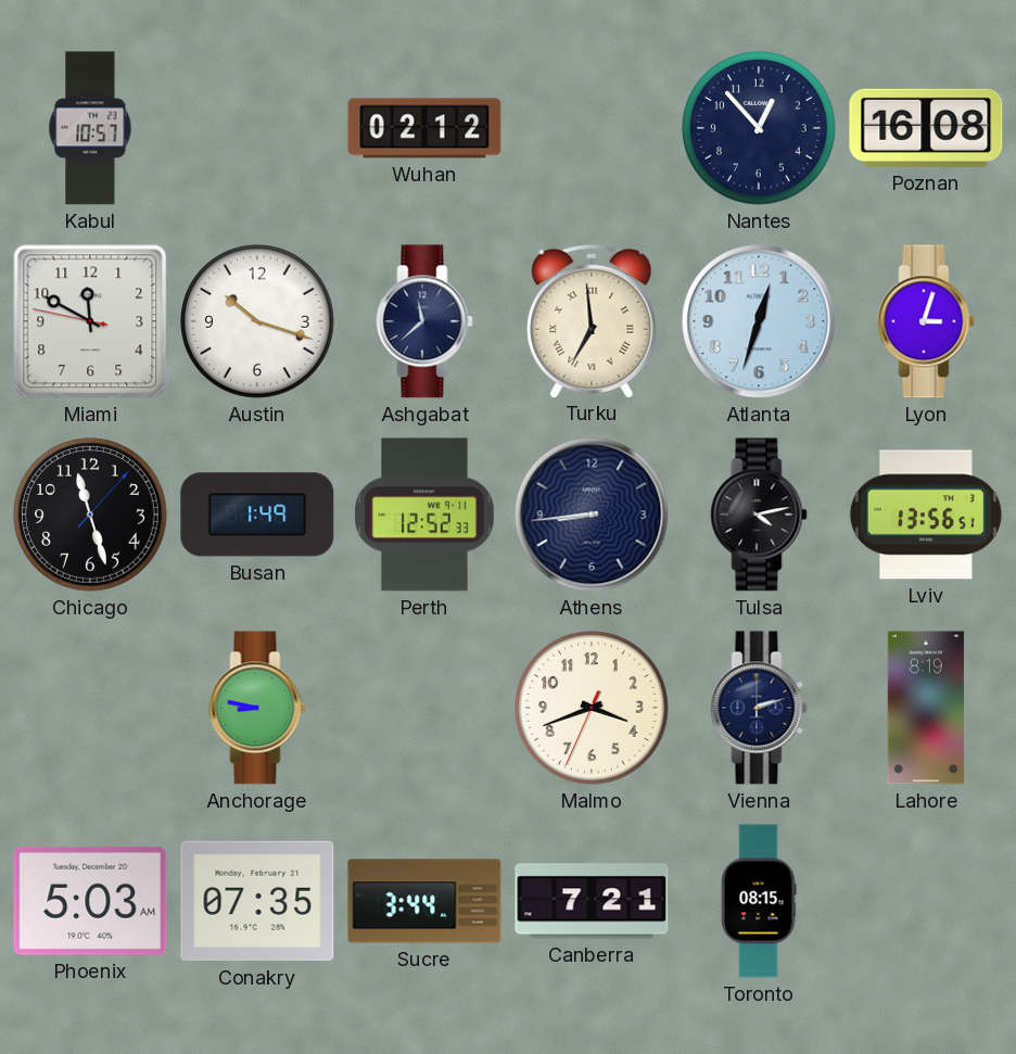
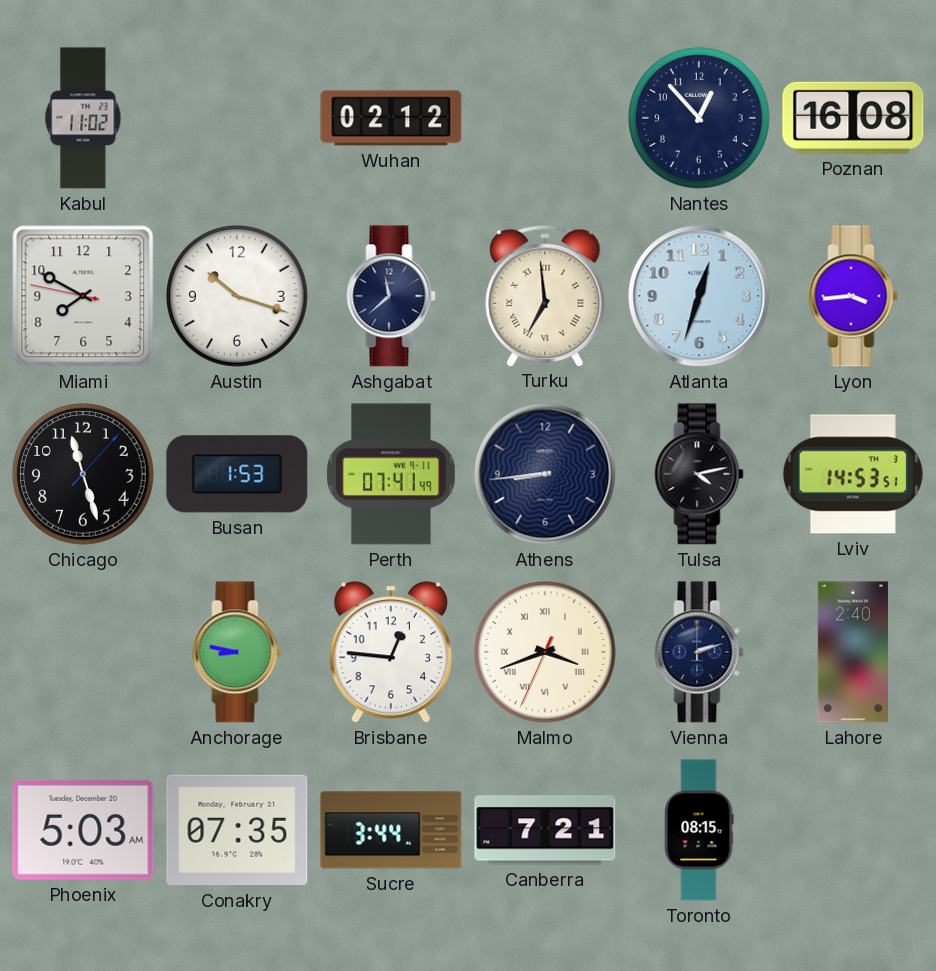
Kabul: 10:57 -> 11:02 (83, 118)
Miami: 11:49 -> 7:49 (83, 296)
Lyon: 3:03 -> 3:44 (853, 296)
Busan: 1:49 -> 1:53 (237, 474)
Perth: 12:52 -> 07:41 (391, 474)
Lviv: 13:56 -> 14:53 (853, 474)
Brisbane: none -> 12:46 (391, 652)
Malmo numerals: Arabic -> Roman (545, 652)
Lahore: 8:19 -> 2:40 (853, 652)
